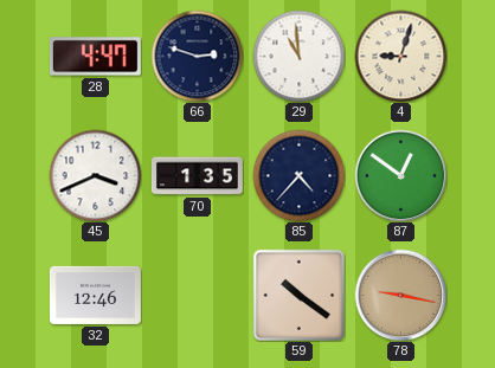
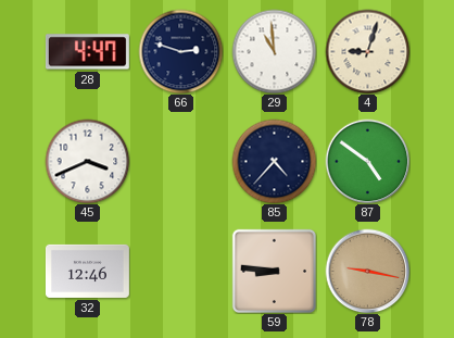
70: 1:35 -> none (197, 176)
87: 12:51 -> 4:51 (367, 161)
59: 10:21 -> 8:46 (274, 271)
